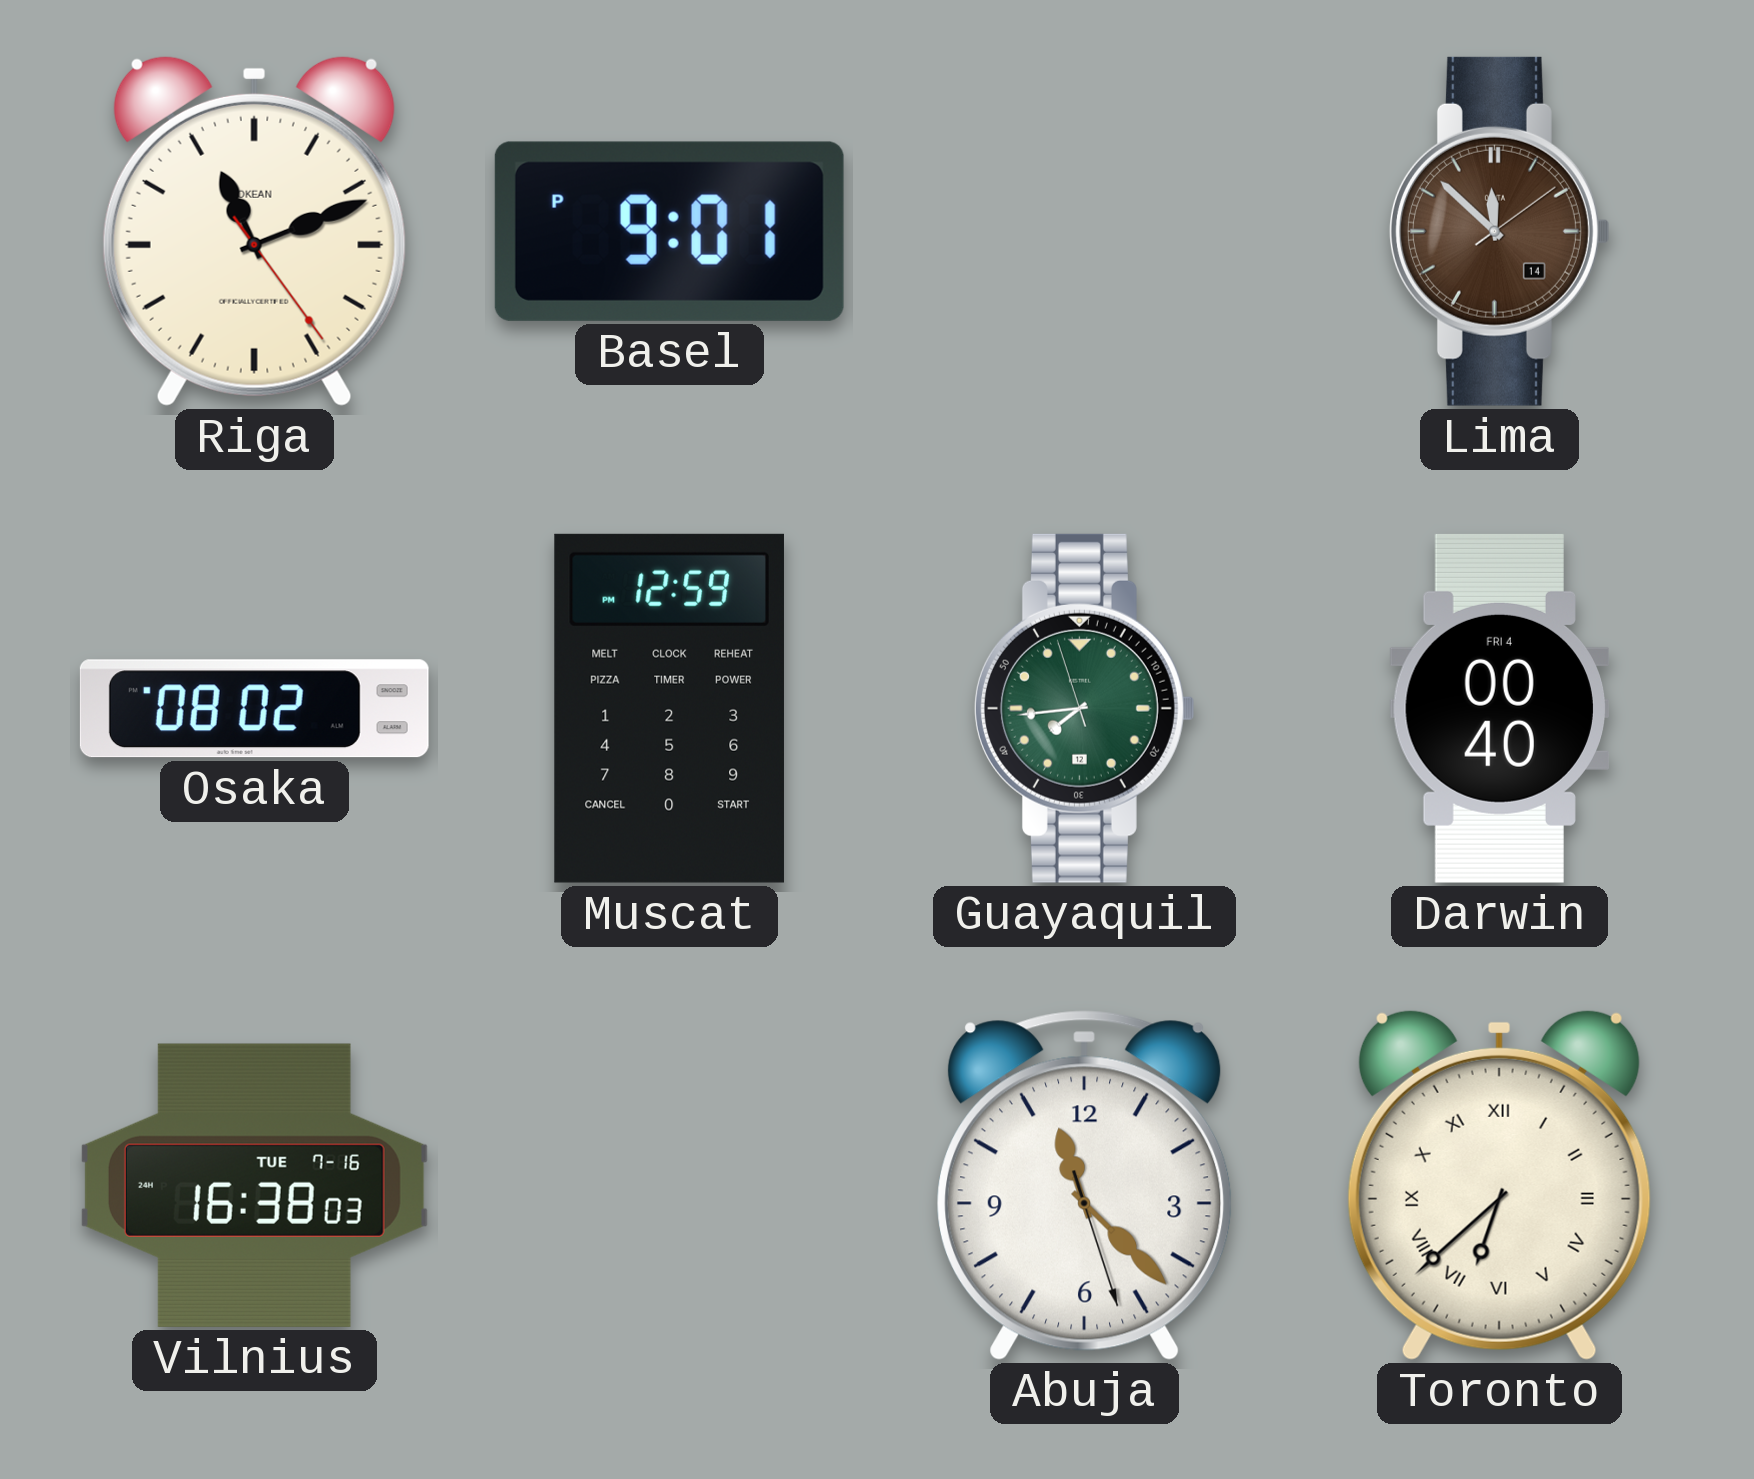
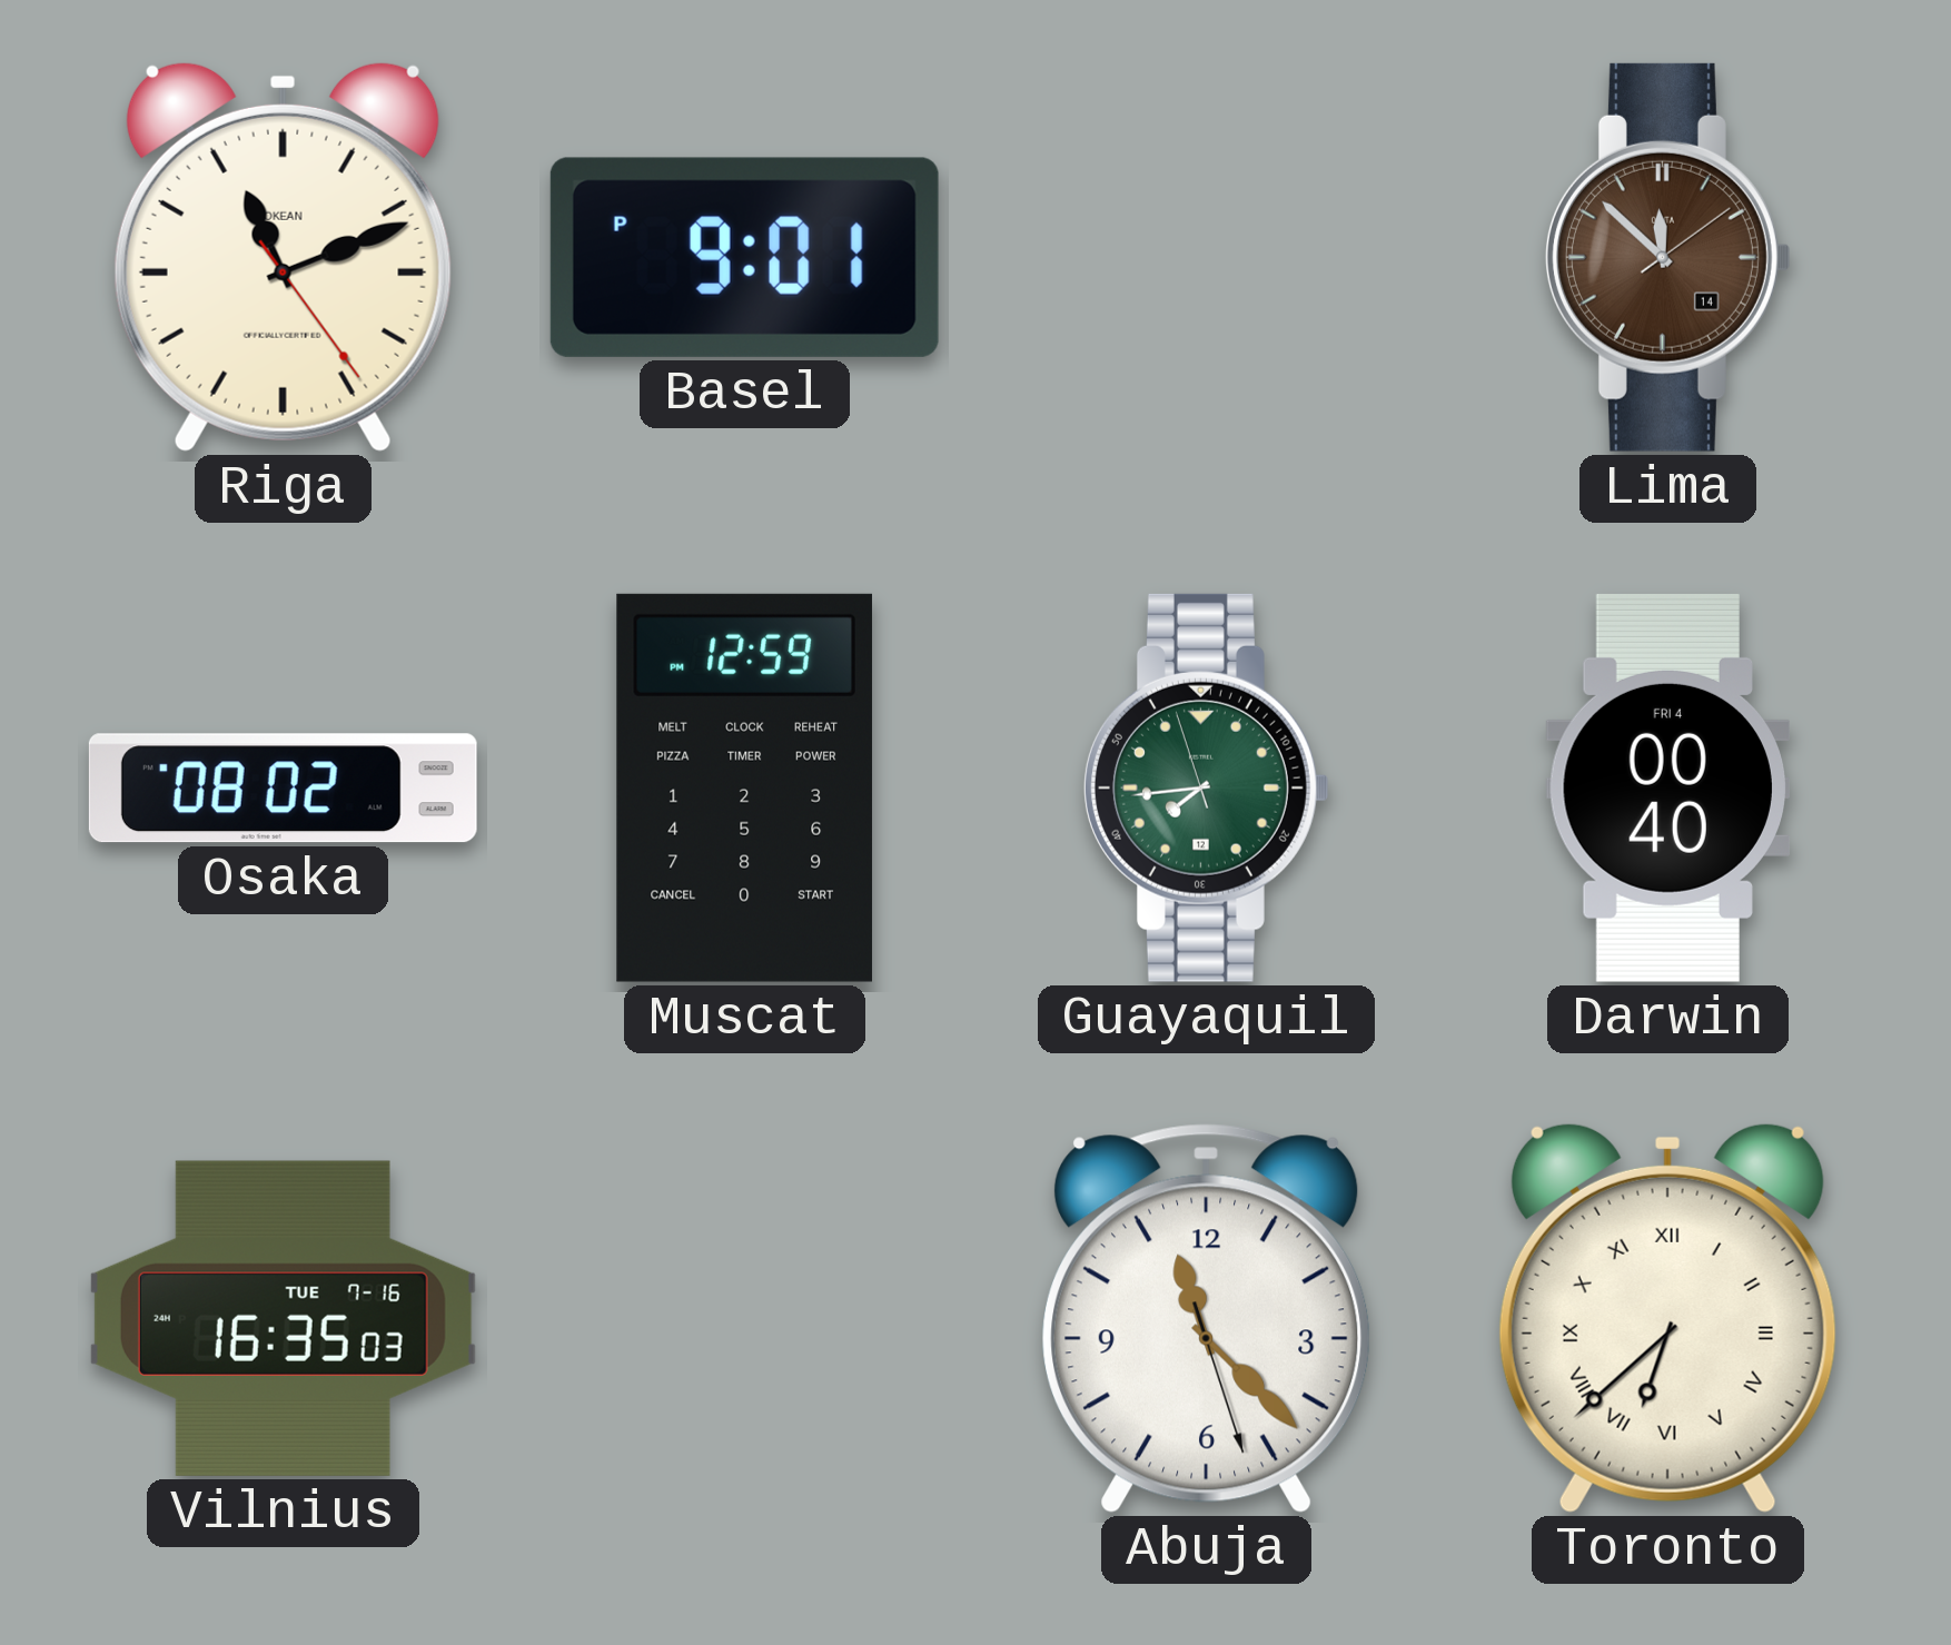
Vilnius: 16:38 -> 16:35 (283, 1318)
